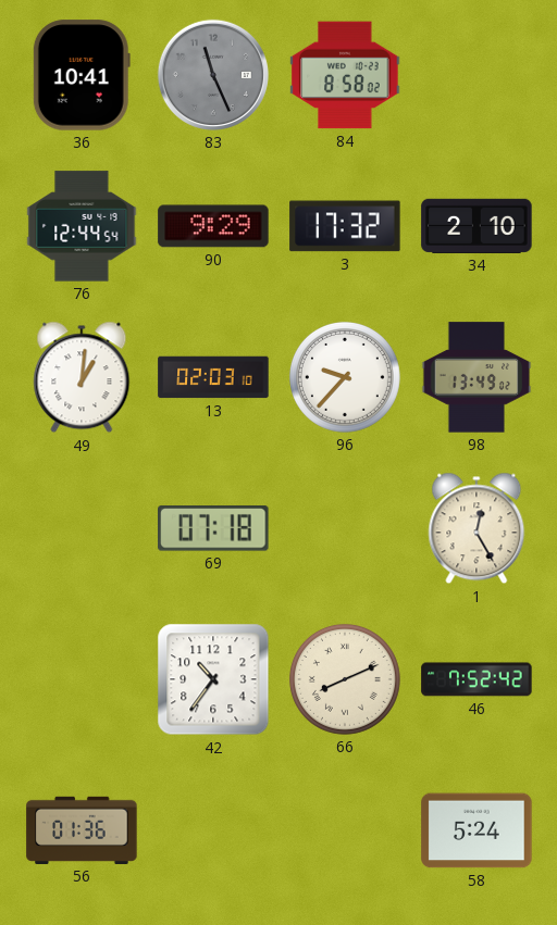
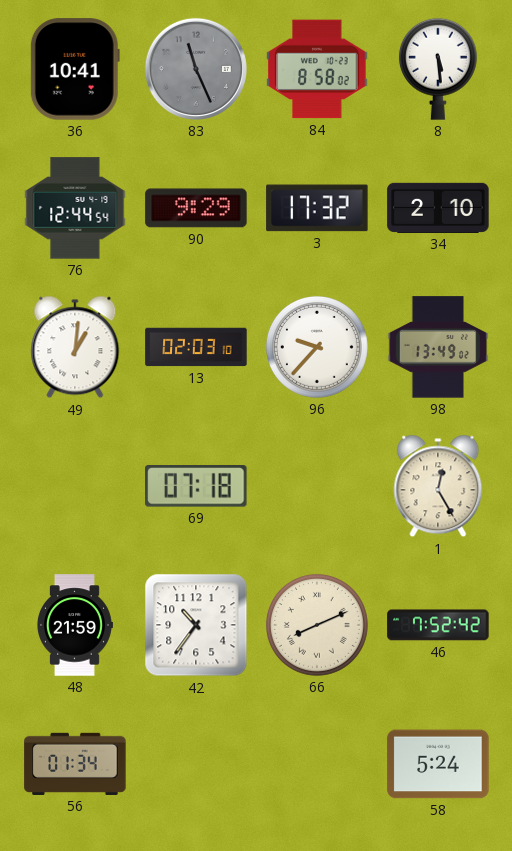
8: none -> 5:29 (438, 69)
48: none -> 21:59 (75, 625)
56: 01:36 -> 01:34 (75, 764)
